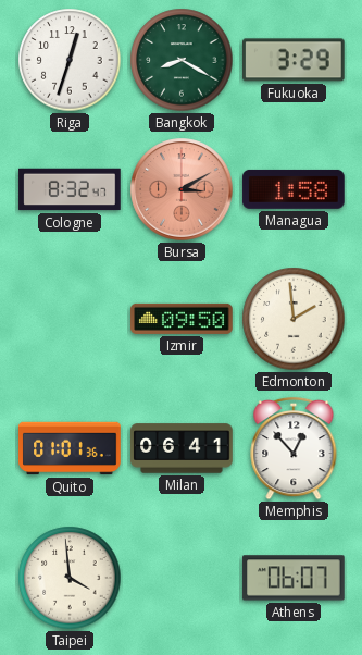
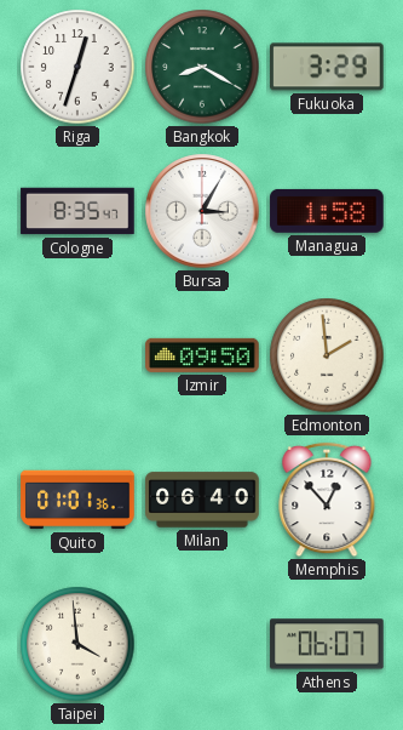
Cologne: 8:32 -> 8:35 (77, 211)
Bursa: 3:10 -> 3:05 (202, 211)
Bursa dial: salmon -> white (202, 211)
Milan: 06:41 -> 06:40 (202, 500)
